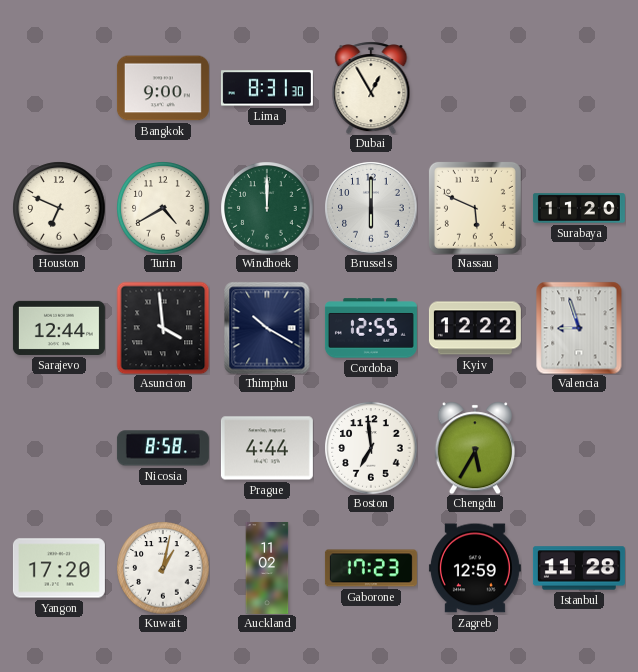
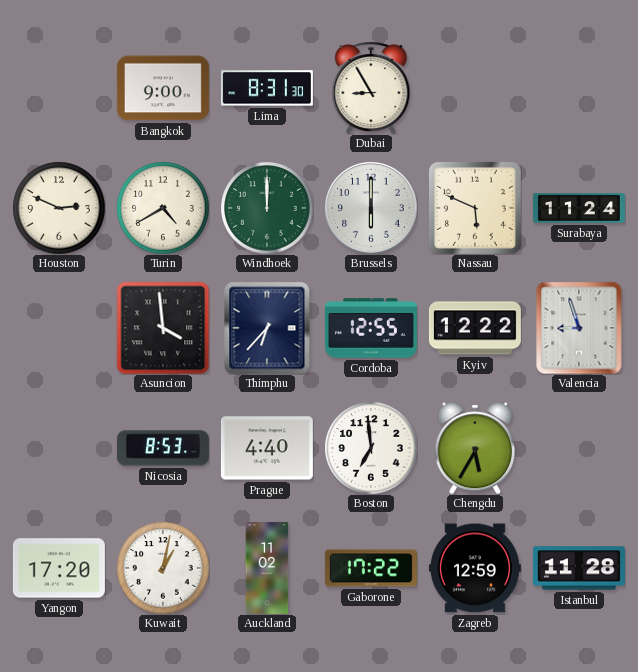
Dubai: 12:55 -> 8:55 (371, 88)
Houston: 6:49 -> 2:49 (59, 208)
Surabaya: 11:20 -> 11:24 (579, 208)
Sarajevo: 12:44 -> none (59, 328)
Thimphu: 10:20 -> 6:37 (267, 328)
Nicosia: 8:58 -> 8:53 (163, 448)
Prague: 4:44 -> 4:40 (267, 448)
Gaborone: 17:23 -> 17:22 (371, 568)
